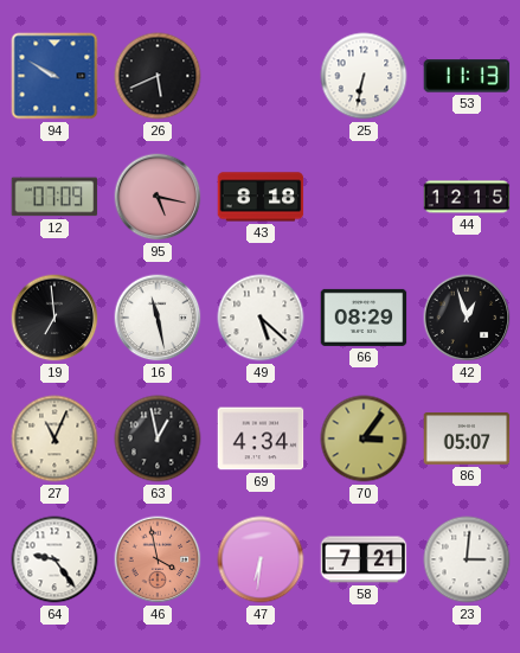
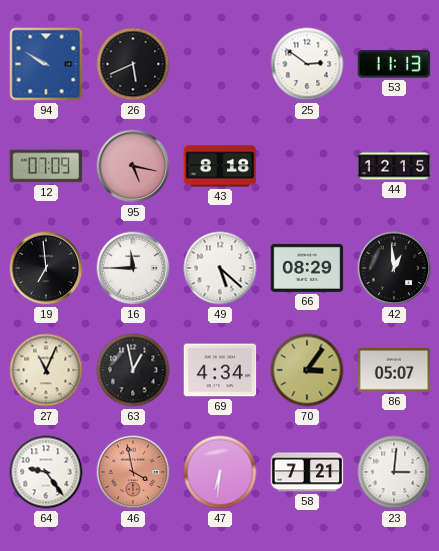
25: 6:32 -> 2:51 (307, 64)
16: 11:28 -> 11:45 (133, 268)
42: 12:57 -> 12:59 (394, 268)
